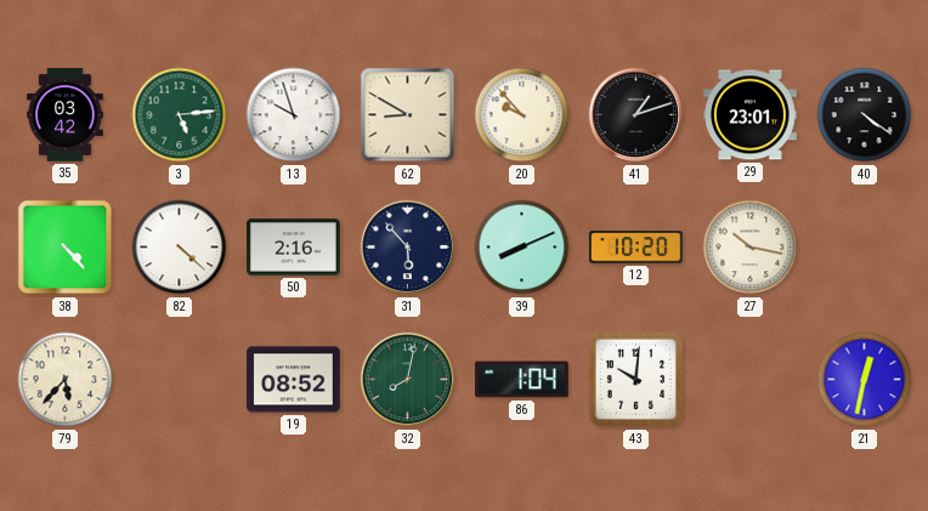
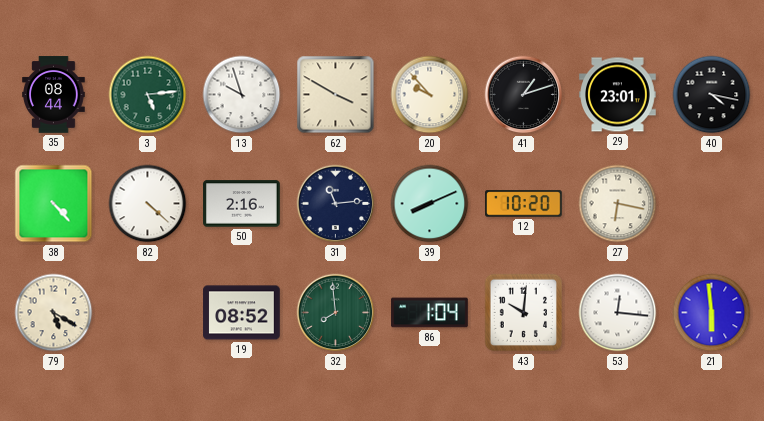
35: 03:42 -> 08:44 (54, 95)
62: 8:50 -> 3:50 (336, 95)
40: 4:21 -> 4:17 (712, 95)
31: 5:53 -> 11:14 (336, 204)
27: 10:17 -> 6:17 (618, 204)
79: 5:37 -> 5:20 (54, 313)
32: 8:02 -> 7:59 (336, 313)
53: none -> 12:16 (618, 313)
21: 12:32 -> 5:59 (712, 313)
